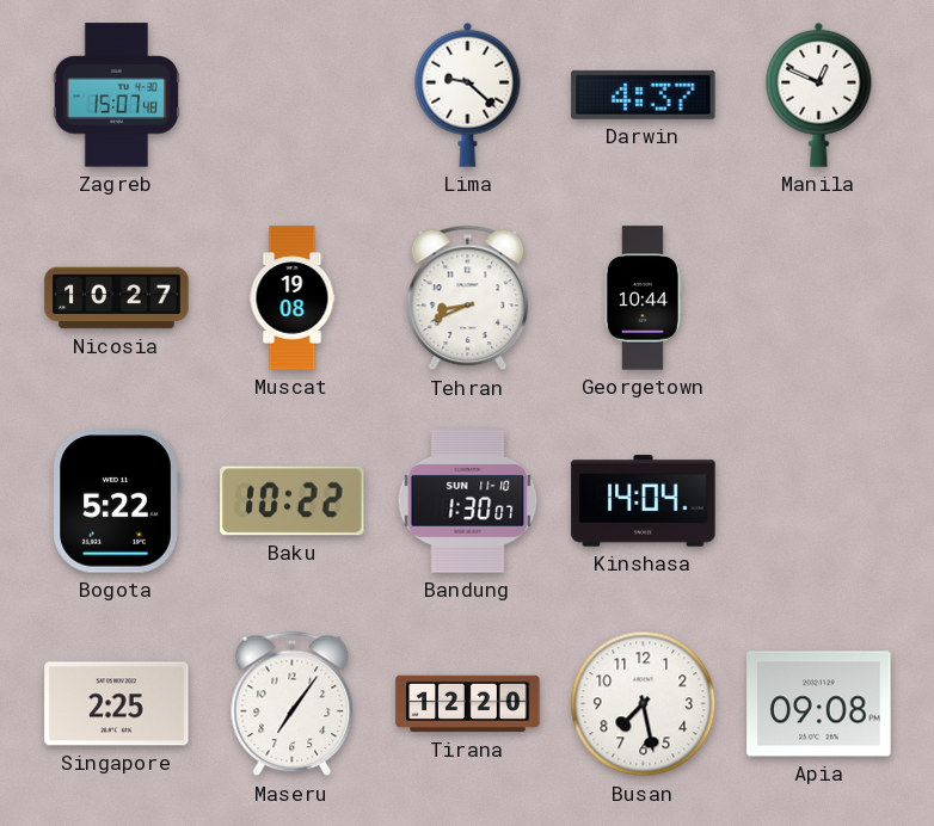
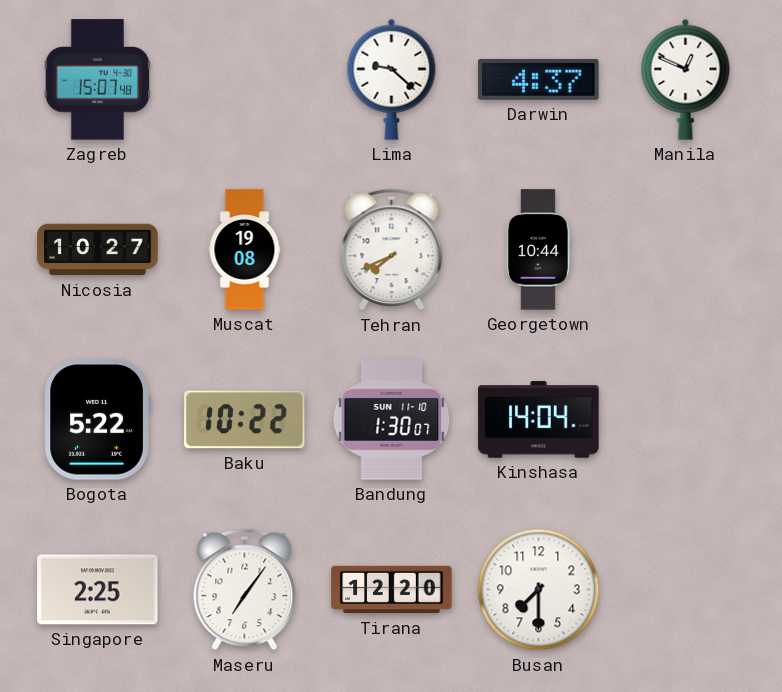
Tehran: 8:41 -> 7:41 (392, 250)
Busan: 7:28 -> 7:30 (539, 590)
Apia: 09:08 -> none (819, 704)
